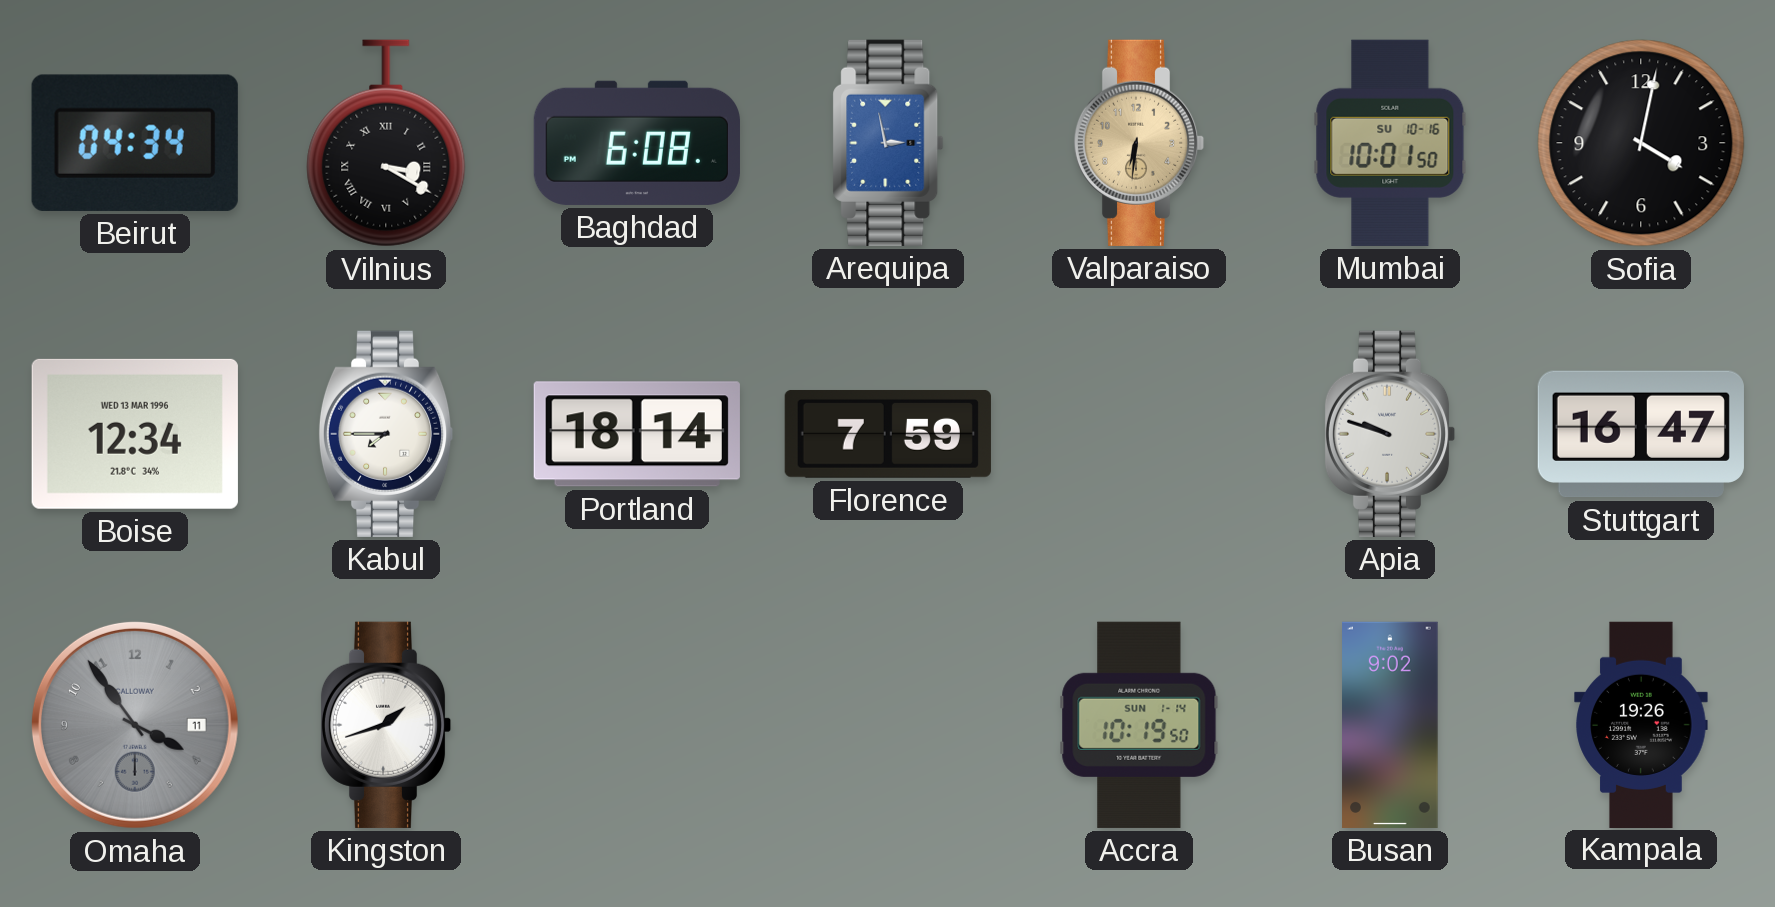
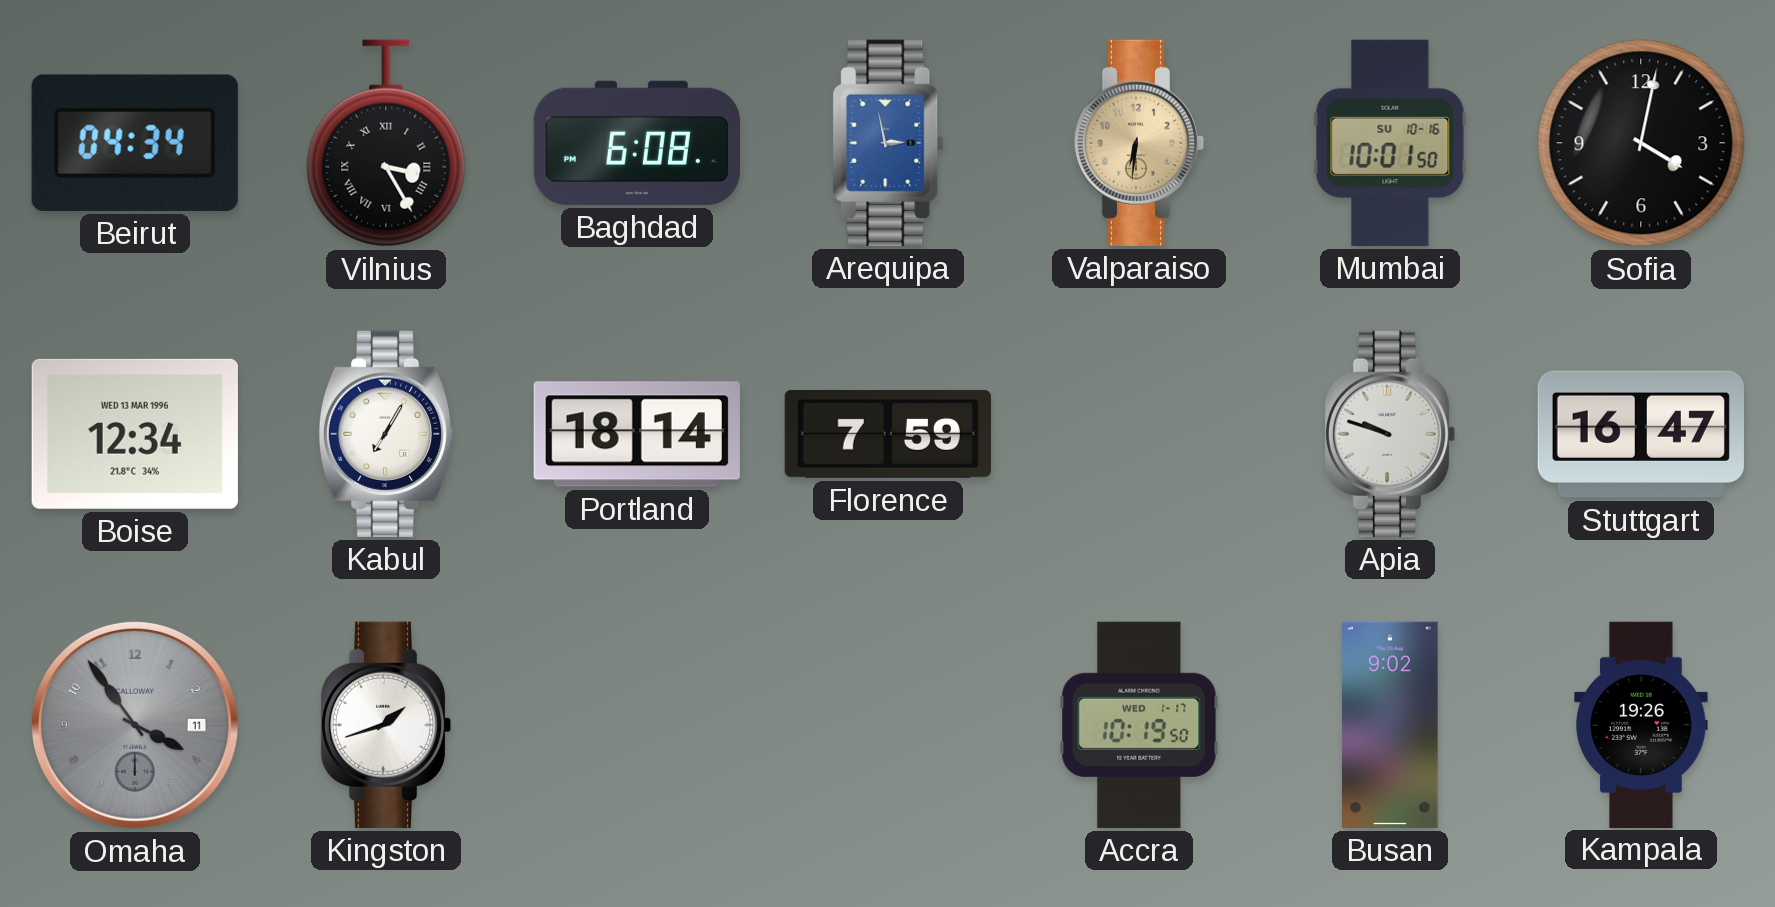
Vilnius: 3:20 -> 3:25 (386, 143)
Kabul: 7:45 -> 7:05 (386, 434)
Accra date: SUN 1-14 -> WED 1-17 (1139, 725)
